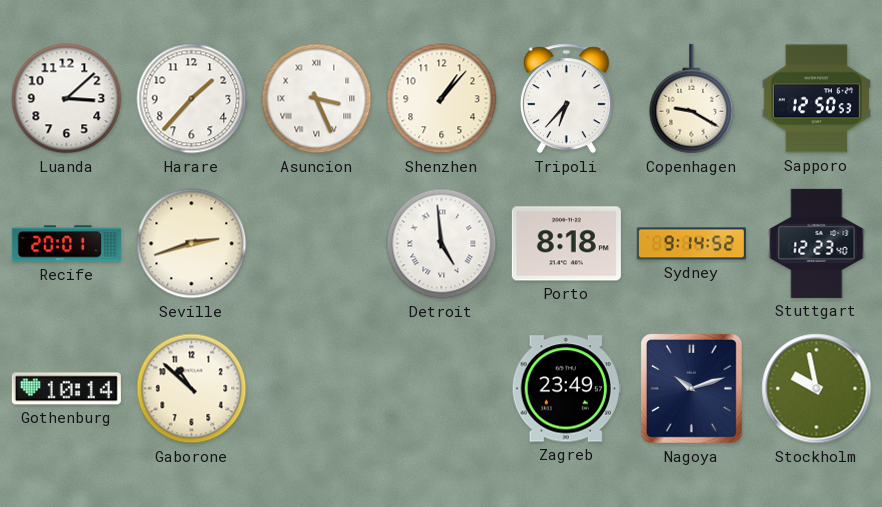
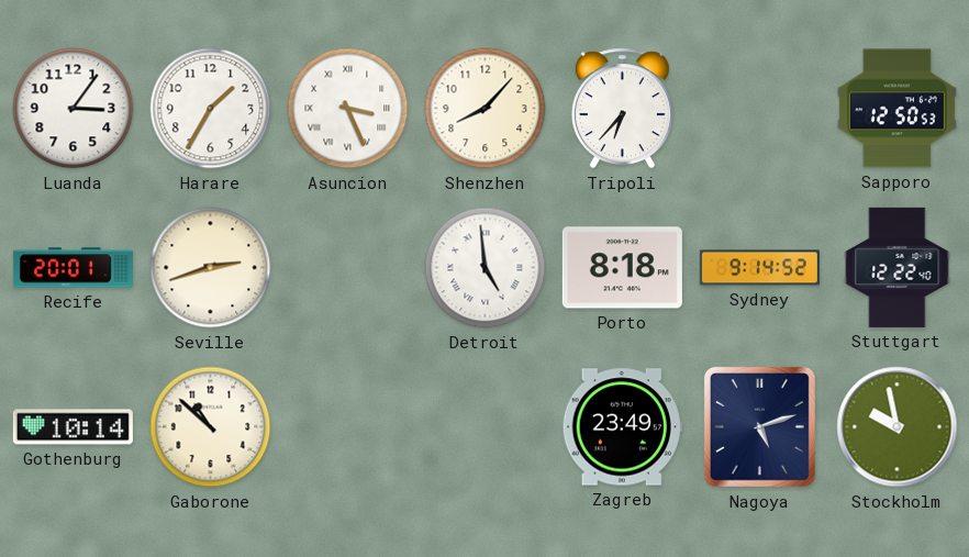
Luanda: 3:08 -> 3:06 (74, 109)
Harare: 1:37 -> 1:35 (211, 109)
Shenzhen: 1:07 -> 8:07 (486, 109)
Copenhagen: 9:20 -> none (692, 99)
Stuttgart: 12:23 -> 12:22 (898, 267)
Nagoya: 10:12 -> 5:12 (759, 426)
